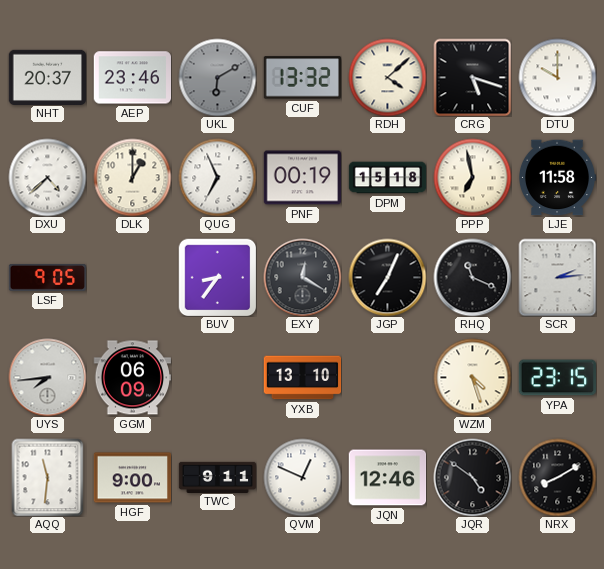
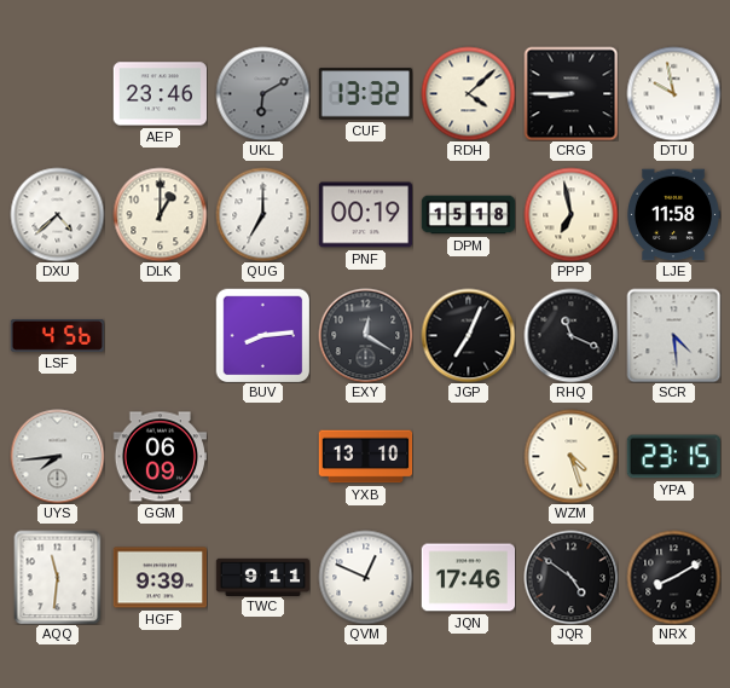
NHT: 20:37 -> none (47, 77)
CRG: 5:18 -> 8:45 (570, 93)
DTU: 10:00 -> 9:58 (673, 93)
QUG: 6:56 -> 7:00 (262, 214)
LSF: 9:05 -> 4:56 (57, 335)
BUV: 8:36 -> 8:14 (262, 335)
SCR: 2:14 -> 4:29 (673, 335)
HGF: 9:00 -> 9:39 (160, 578)
JQN: 12:46 -> 17:46 (468, 578)
